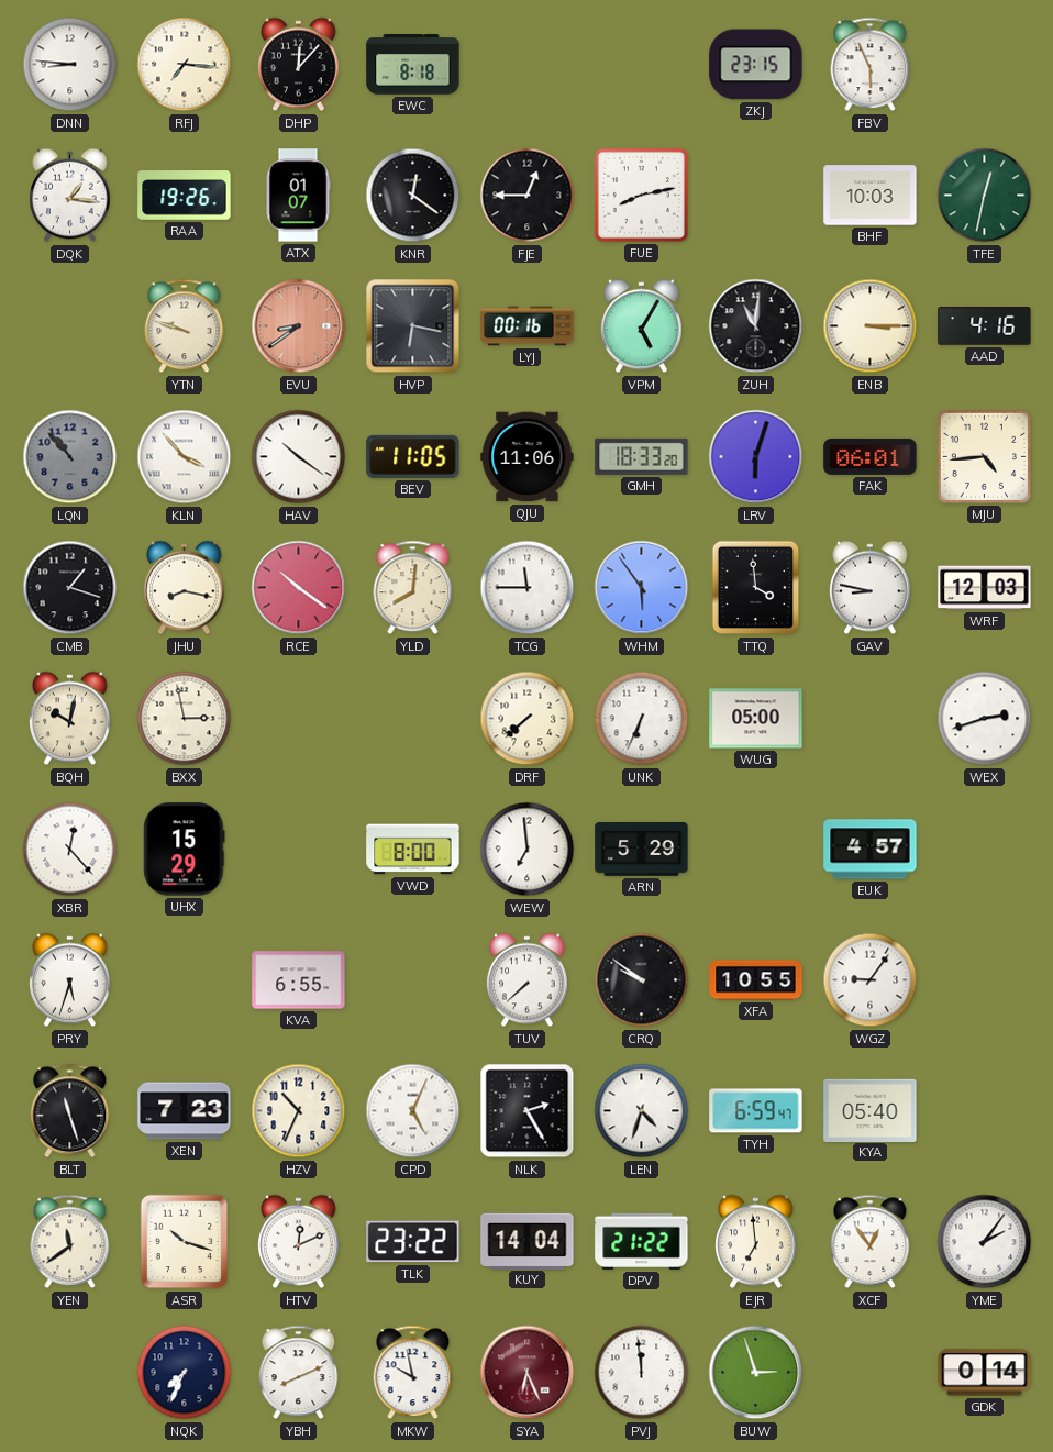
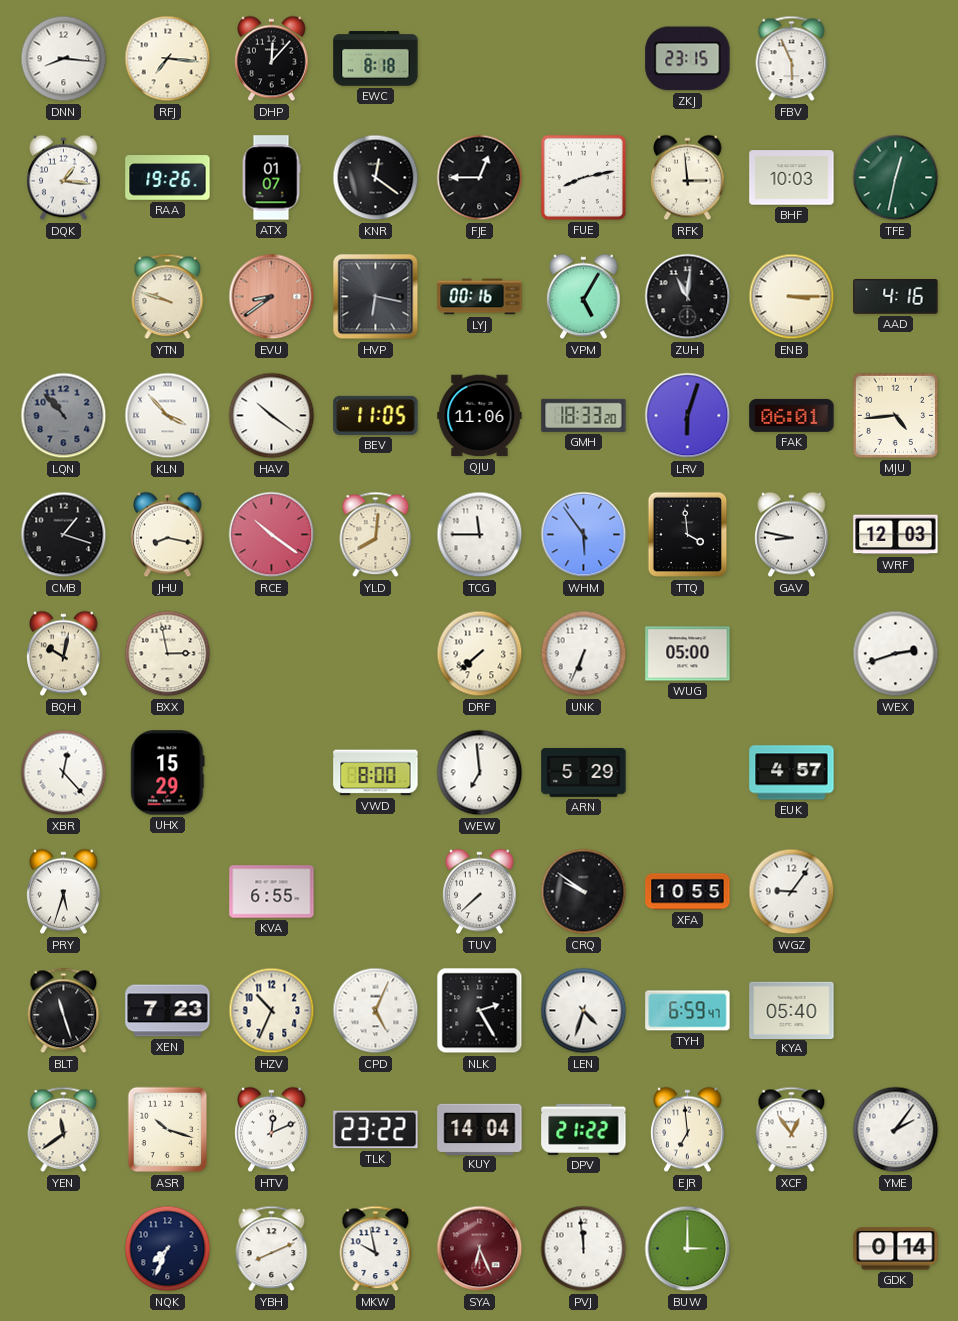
DNN: 8:46 -> 8:16 (64, 59)
RFK: none -> 2:59 (688, 178)
BUW: 2:57 -> 3:00 (688, 1249)
